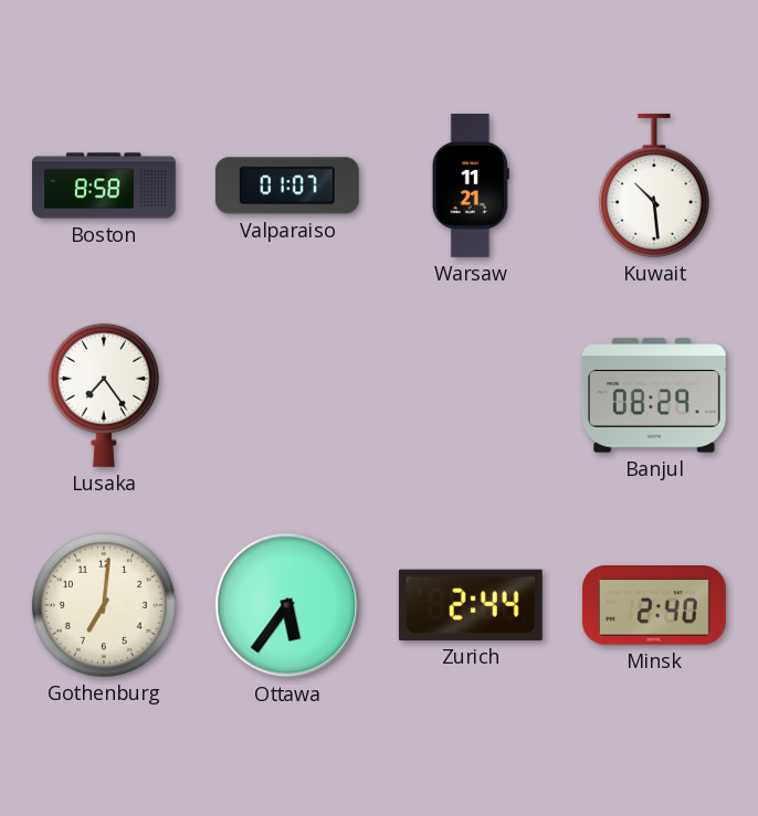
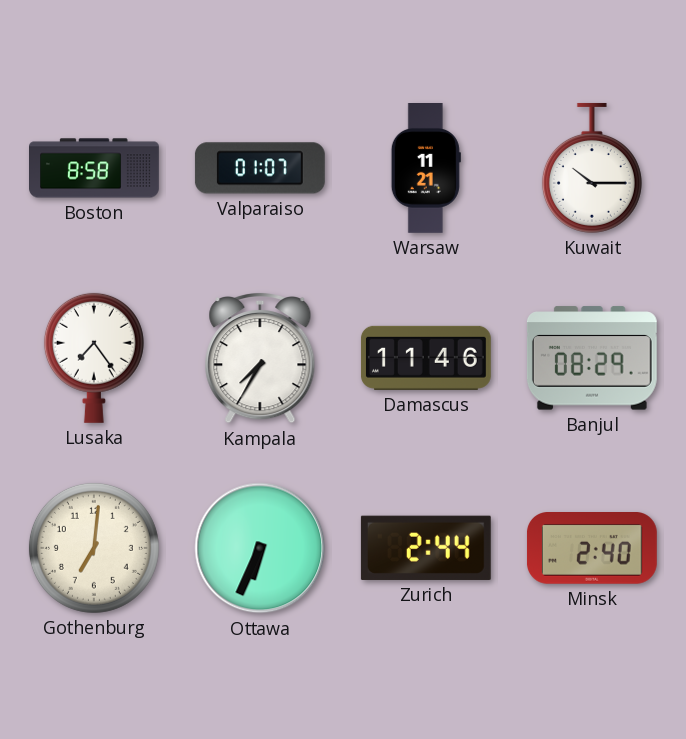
Kuwait: 10:29 -> 10:15 (592, 168)
Kampala: none -> 7:35 (260, 358)
Damascus: none -> 11:46 (426, 358)
Ottawa: 5:36 -> 6:34 (260, 548)
